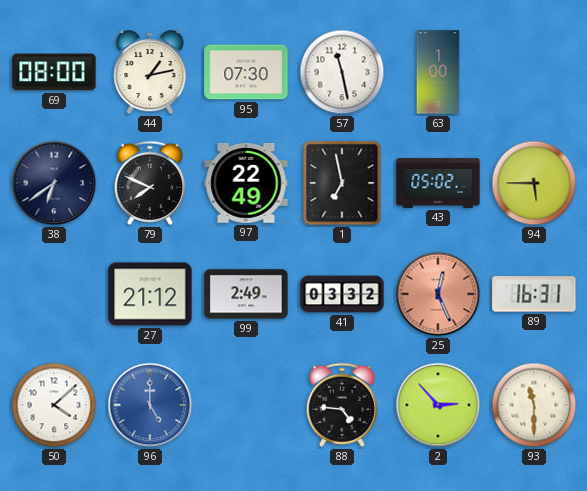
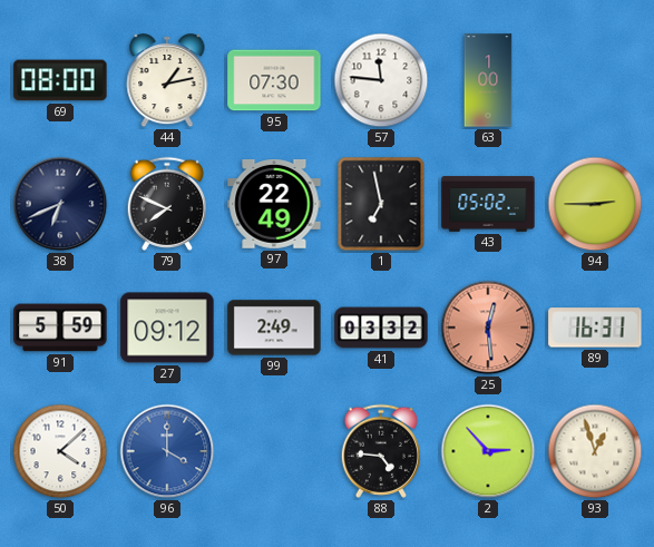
57: 11:28 -> 11:46 (381, 80)
38: 6:39 -> 6:41 (60, 204)
94: 5:45 -> 2:45 (595, 204)
91: none -> 5:59 (60, 328)
27: 21:12 -> 09:12 (167, 328)
25: 12:26 -> 12:29 (488, 328)
96: 5:00 -> 4:00 (167, 451)
93: 11:30 -> 12:57 (595, 451)
